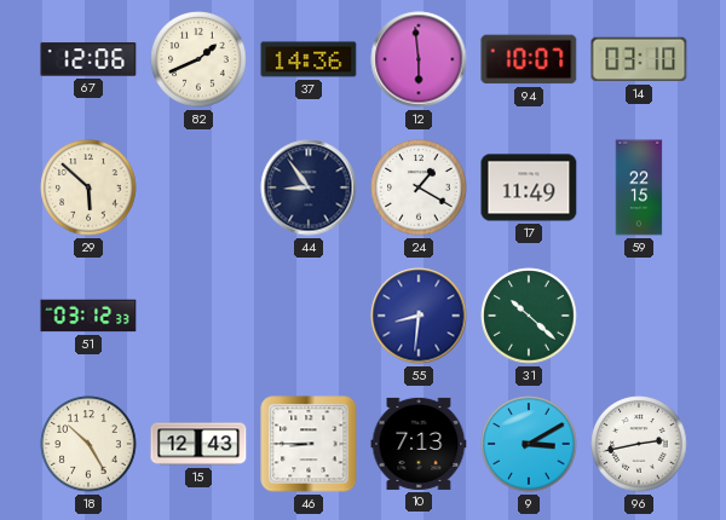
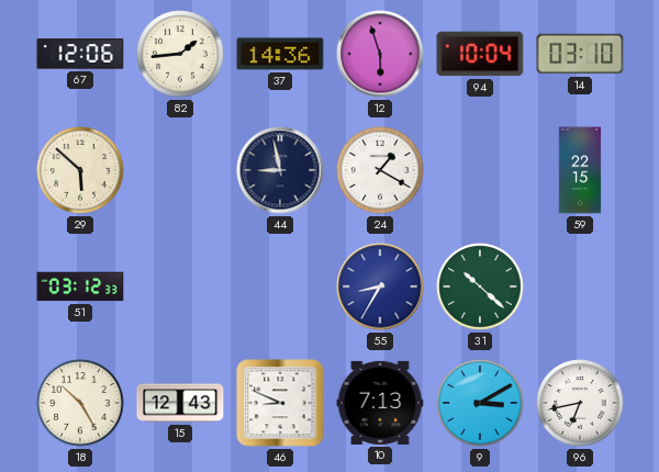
82: 1:41 -> 1:44 (180, 54)
12: 5:59 -> 5:57 (380, 54)
94: 10:07 -> 10:04 (480, 54)
44: 8:54 -> 8:58 (280, 170)
17: 11:49 -> none (529, 187)
55: 8:31 -> 8:35 (380, 286)
46: 8:45 -> 8:49 (280, 403)
96: 2:43 -> 6:43 (580, 403)
